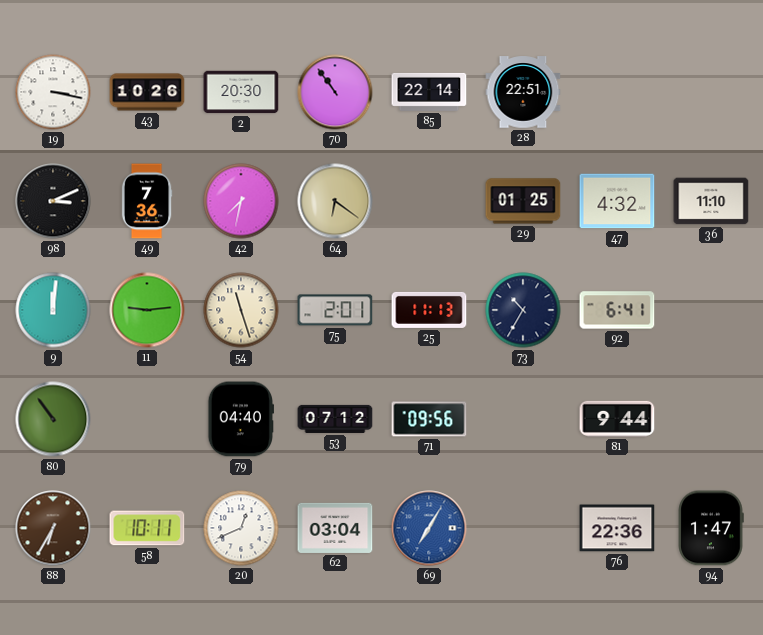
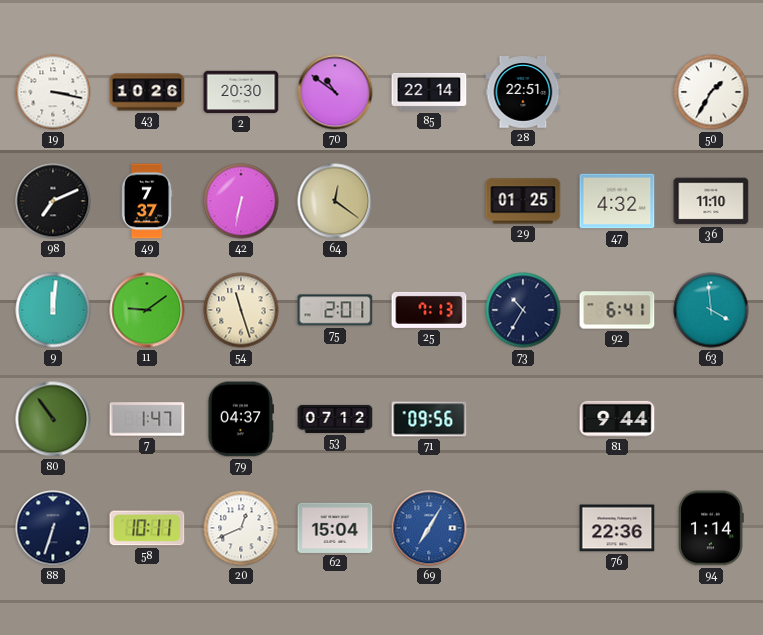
70: 10:54 -> 10:51 (335, 92)
50: none -> 1:35 (711, 92)
98: 3:11 -> 7:11 (53, 201)
49: 7:36 -> 7:37 (147, 201)
42: 7:32 -> 6:32 (241, 201)
64: 6:21 -> 12:21 (335, 201)
11: 9:14 -> 9:09 (147, 310)
25: 11:13 -> 7:13 (429, 310)
63: none -> 3:59 (711, 310)
7: none -> 1:47 (147, 419)
79: 04:40 -> 04:37 (240, 419)
88: 6:35 -> 6:33 (53, 528)
88 dial: brown -> navy (53, 528)
62: 03:04 -> 15:04 (335, 528)
94: 1:47 -> 1:14 (711, 528)
